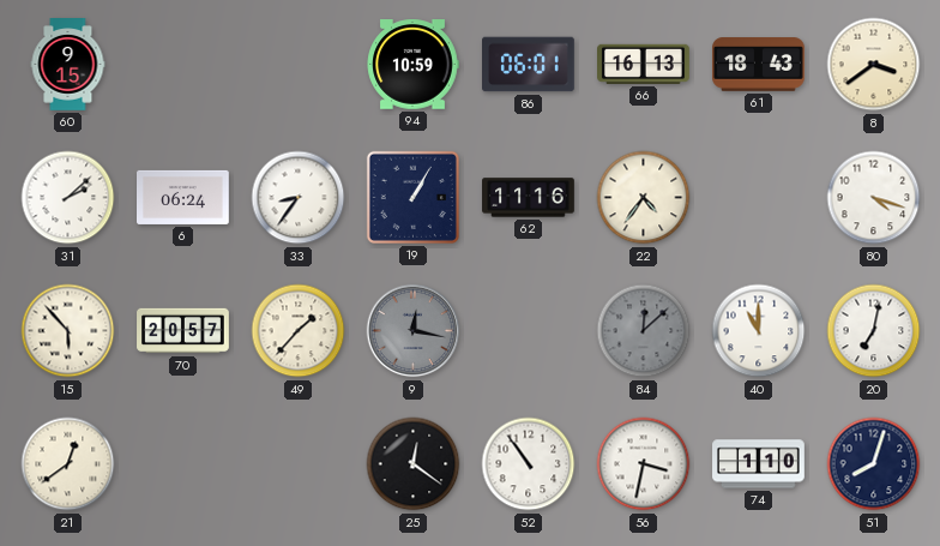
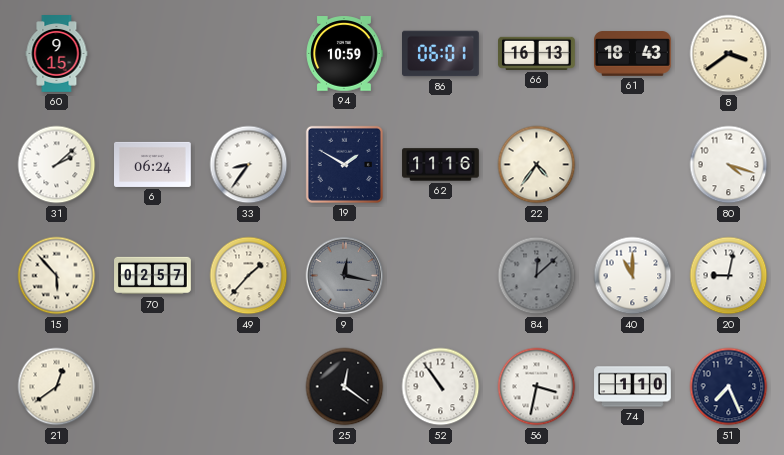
19: 1:05 -> 1:50 (344, 164)
70: 20:57 -> 02:57 (153, 276)
20: 7:02 -> 9:02 (729, 276)
51: 8:03 -> 7:26 (729, 387)
